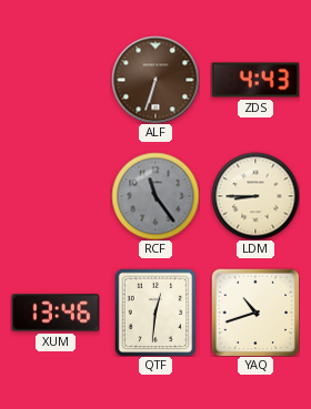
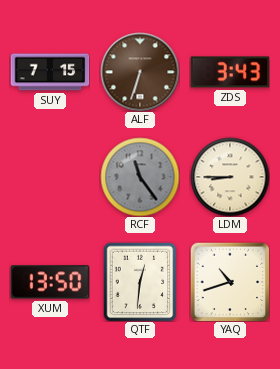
SUY: none -> 7:15 (50, 72)
ZDS: 4:43 -> 3:43 (230, 72)
XUM: 13:46 -> 13:50 (50, 282)
